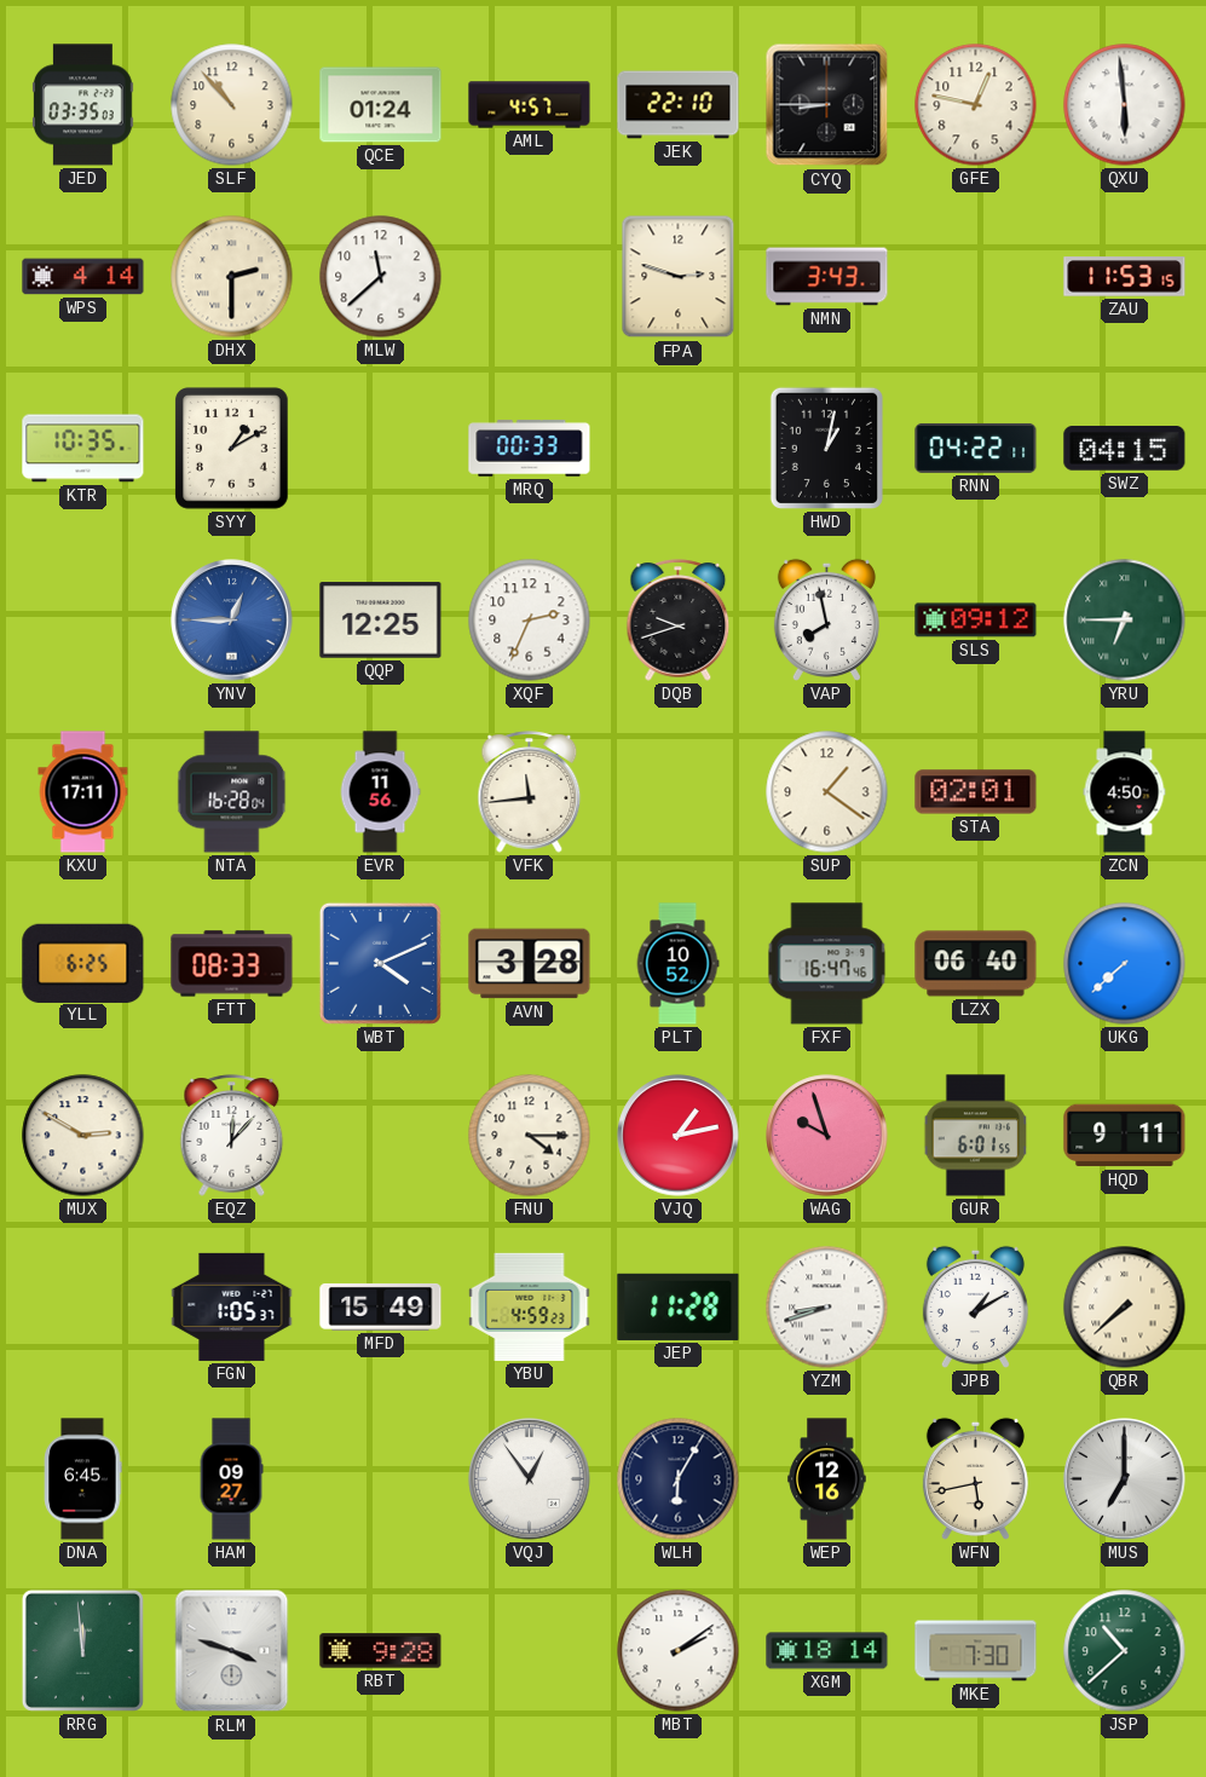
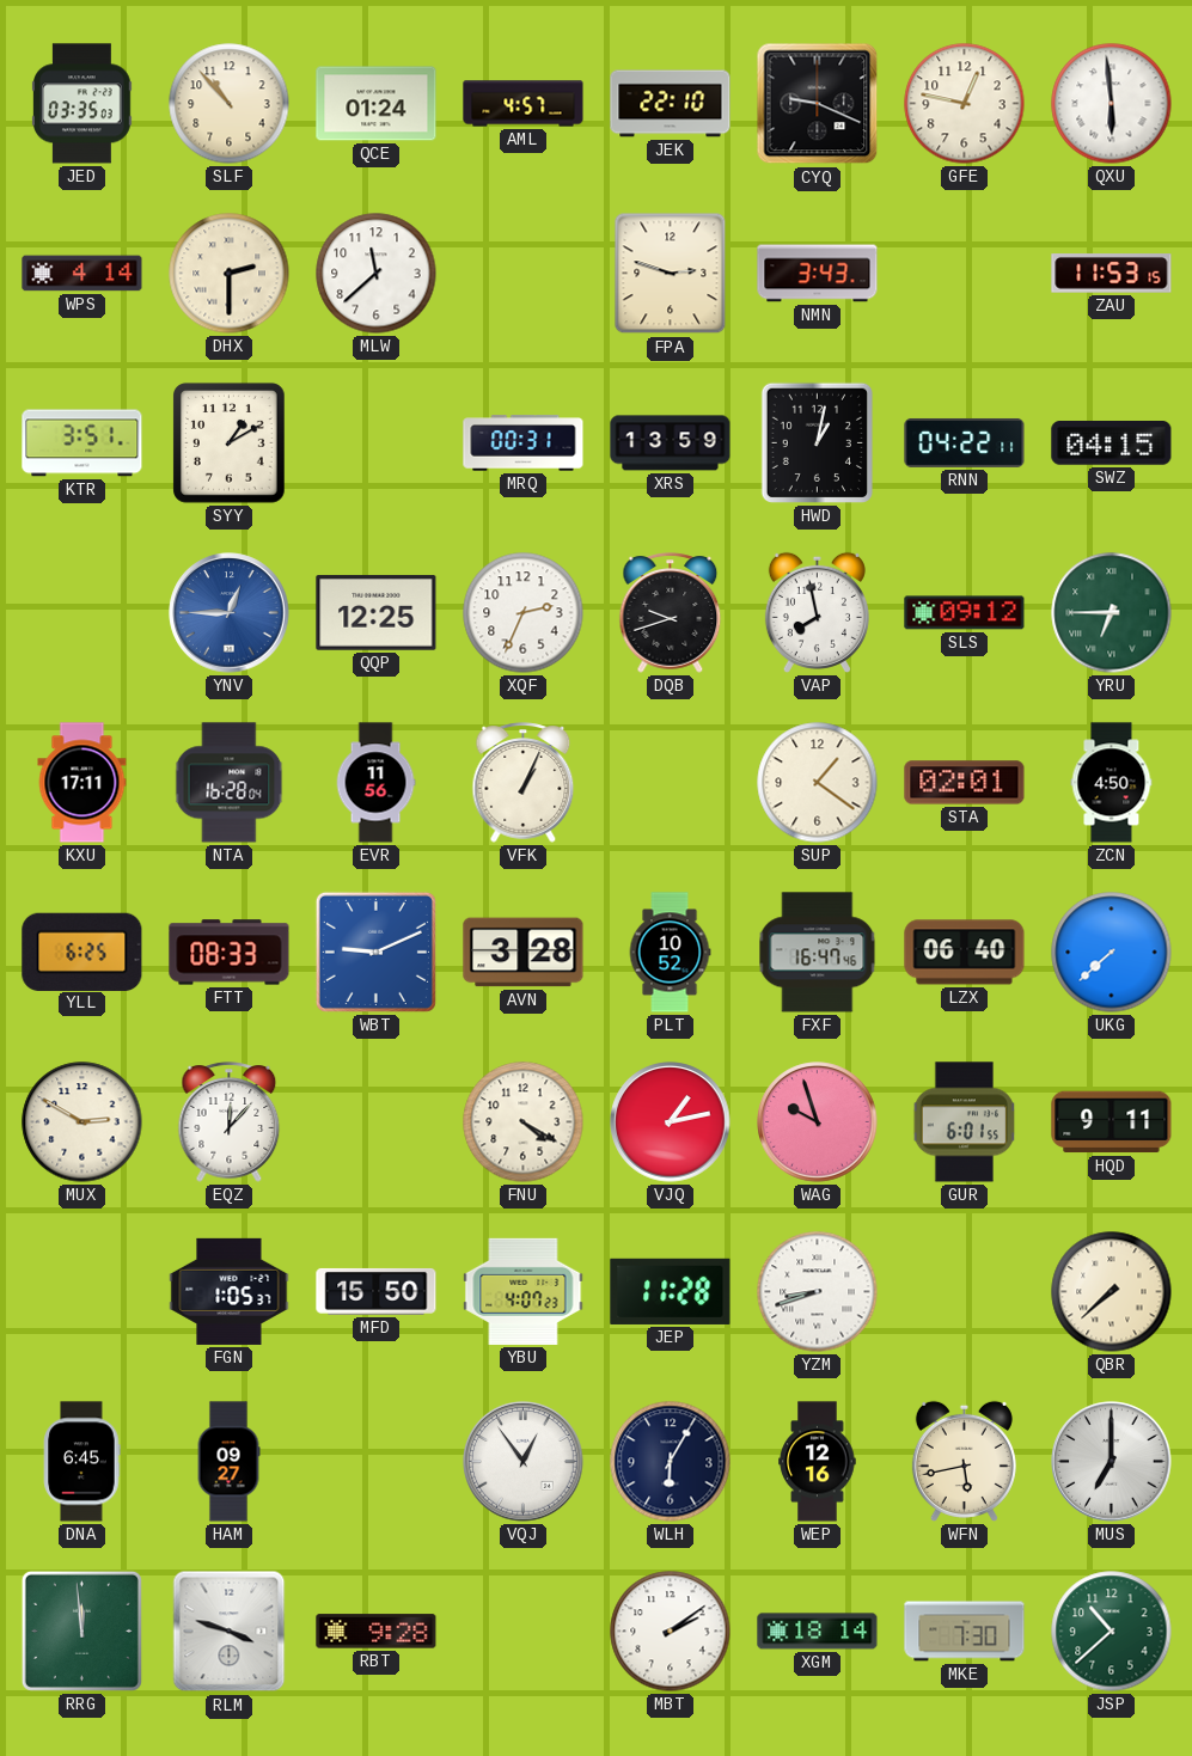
CYQ: 8:45 -> 9:19 (818, 104)
KTR: 10:35 -> 3:51 (82, 443)
MRQ: 00:33 -> 00:31 (524, 443)
XRS: none -> 13:59 (671, 443)
VFK: 11:44 -> 1:04 (524, 783)
WBT: 4:11 -> 9:11 (375, 952)
FNU: 4:15 -> 4:20 (524, 1122)
MFD: 15:49 -> 15:50 (377, 1291)
YBU: 4:59 -> 4:07 (524, 1291)
JPB: 1:10 -> none (975, 1306)
